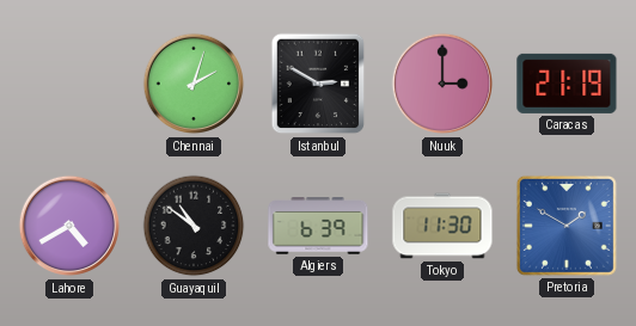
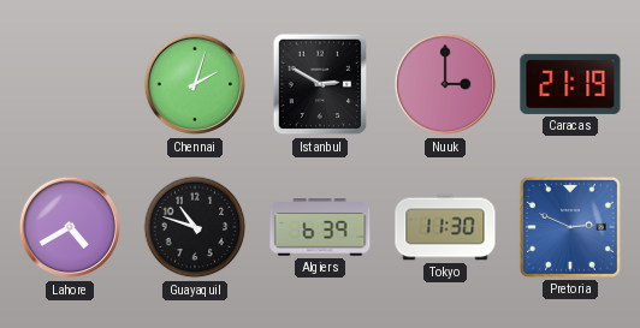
Guayaquil: 10:51 -> 10:48 (195, 227)
Pretoria: 1:50 -> 2:49 (570, 227)
